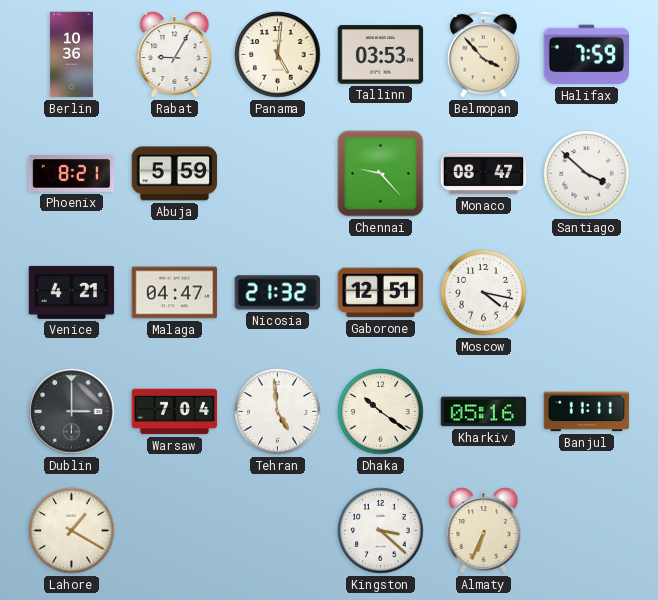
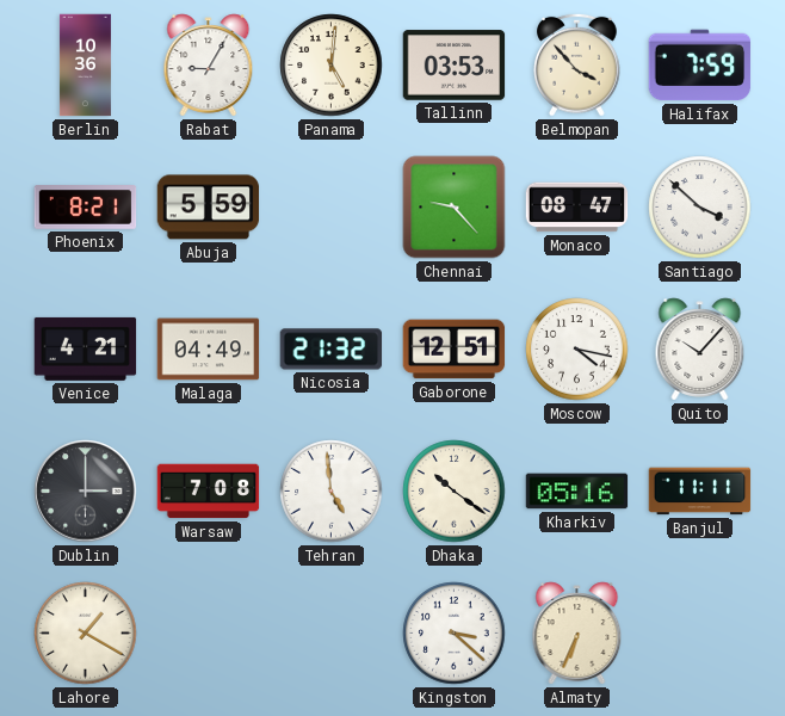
Malaga: 04:47 -> 04:49 (209, 350)
Quito: none -> 10:07 (700, 350)
Warsaw: 7:04 -> 7:08 (209, 492)
